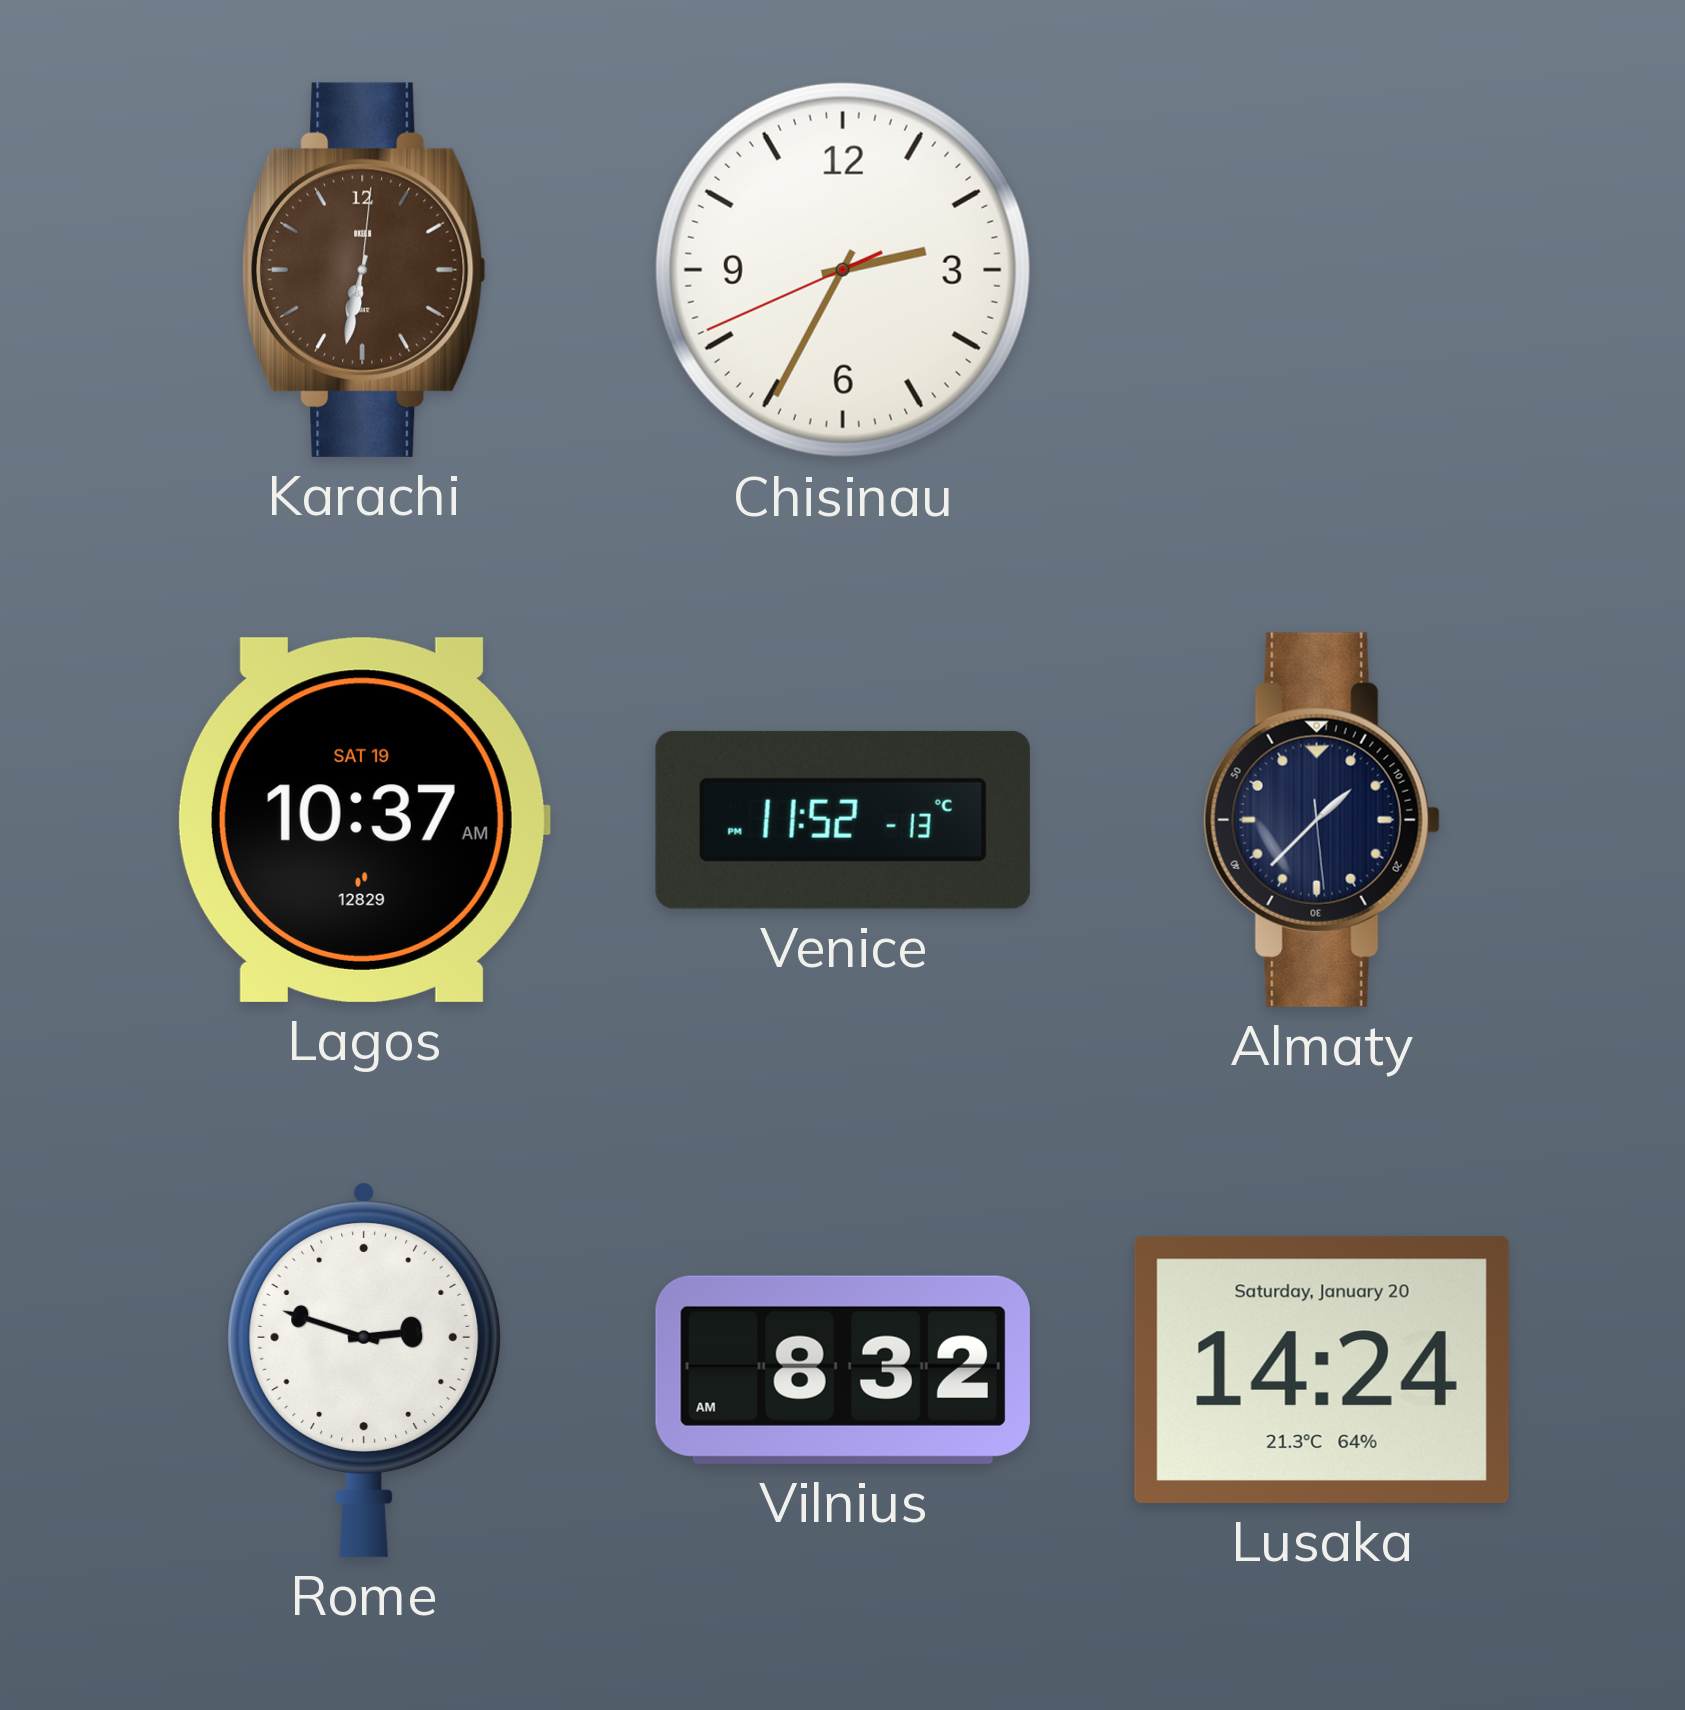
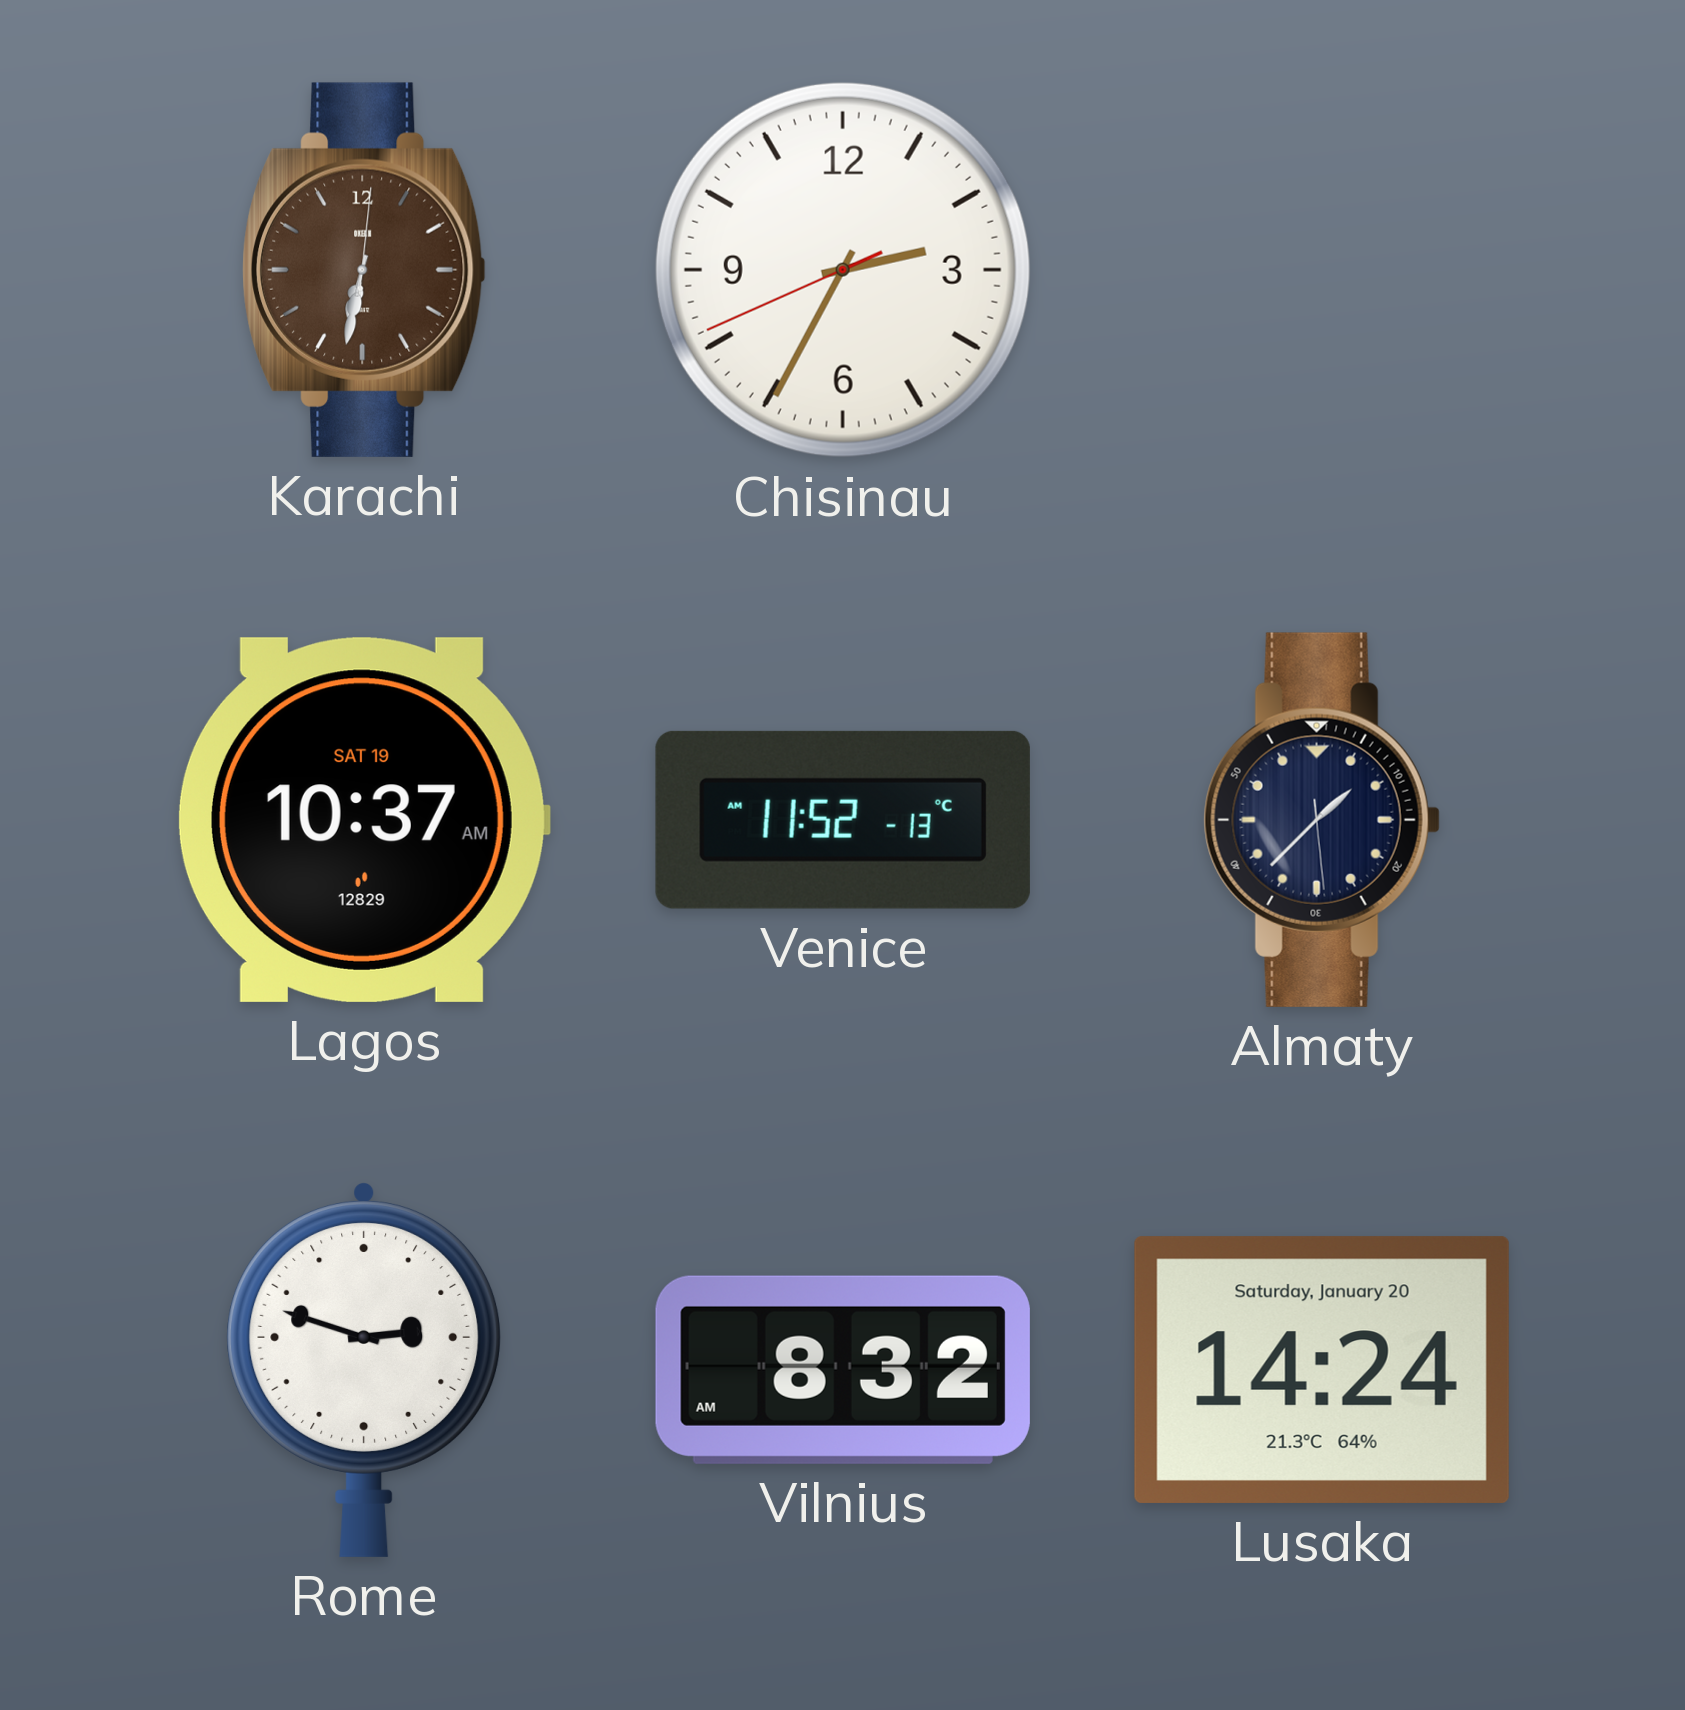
Venice: 11:52 PM -> 11:52 AM (843, 820)
